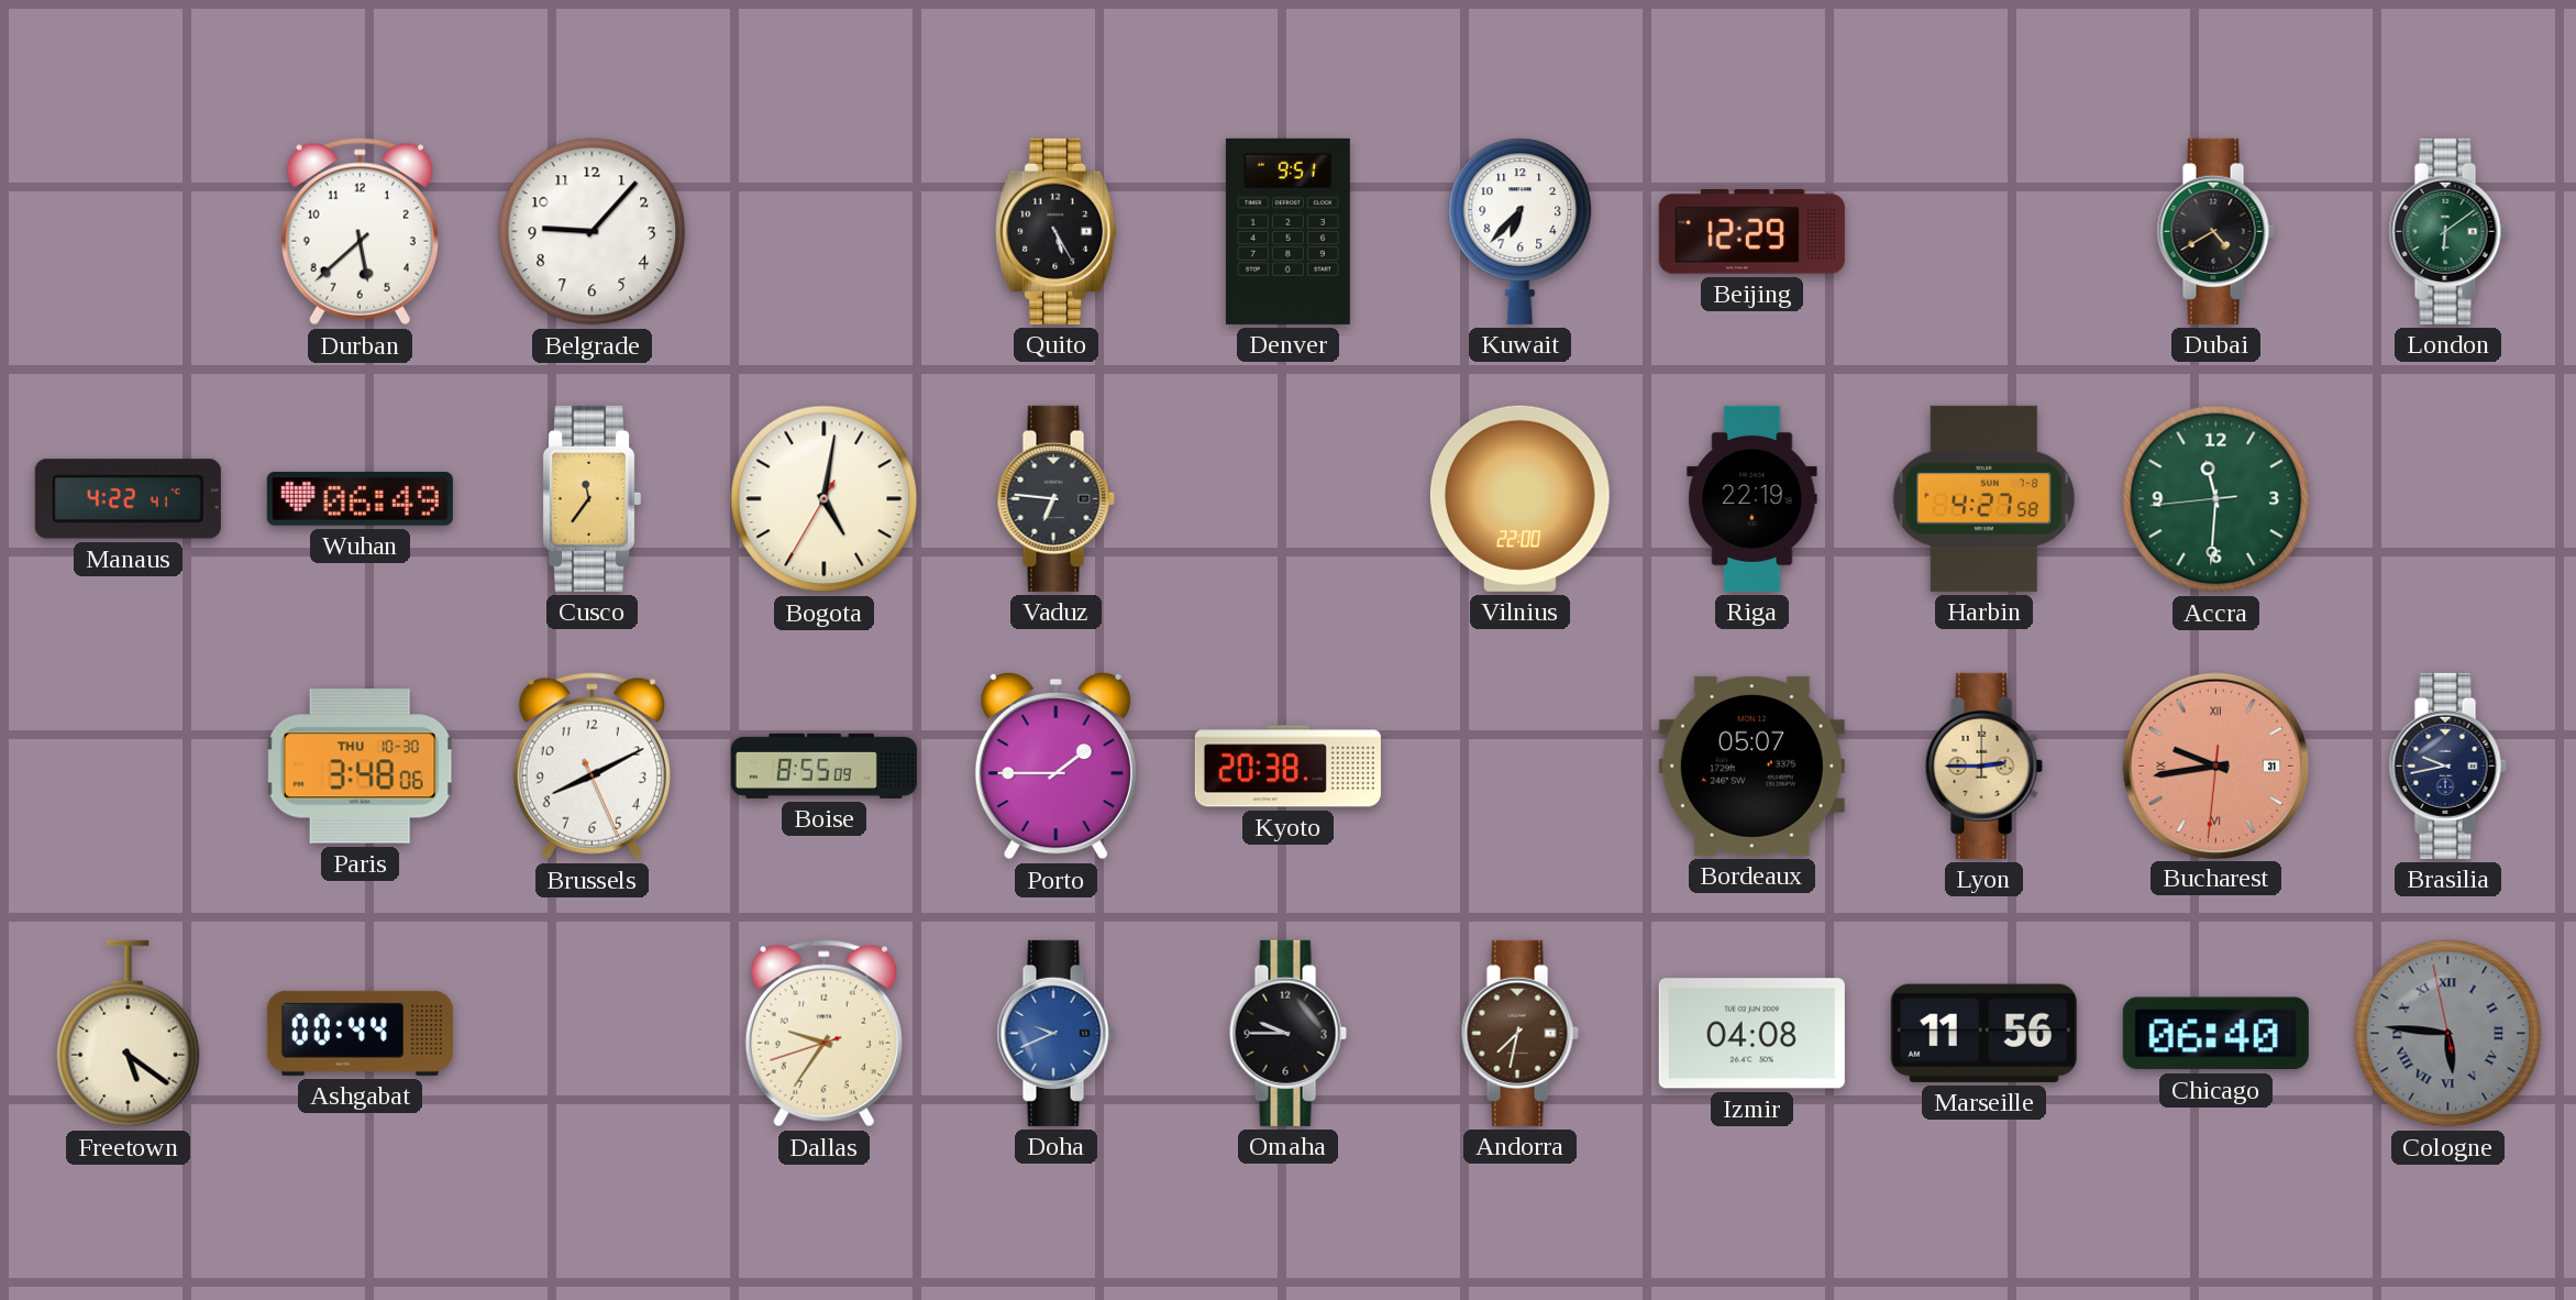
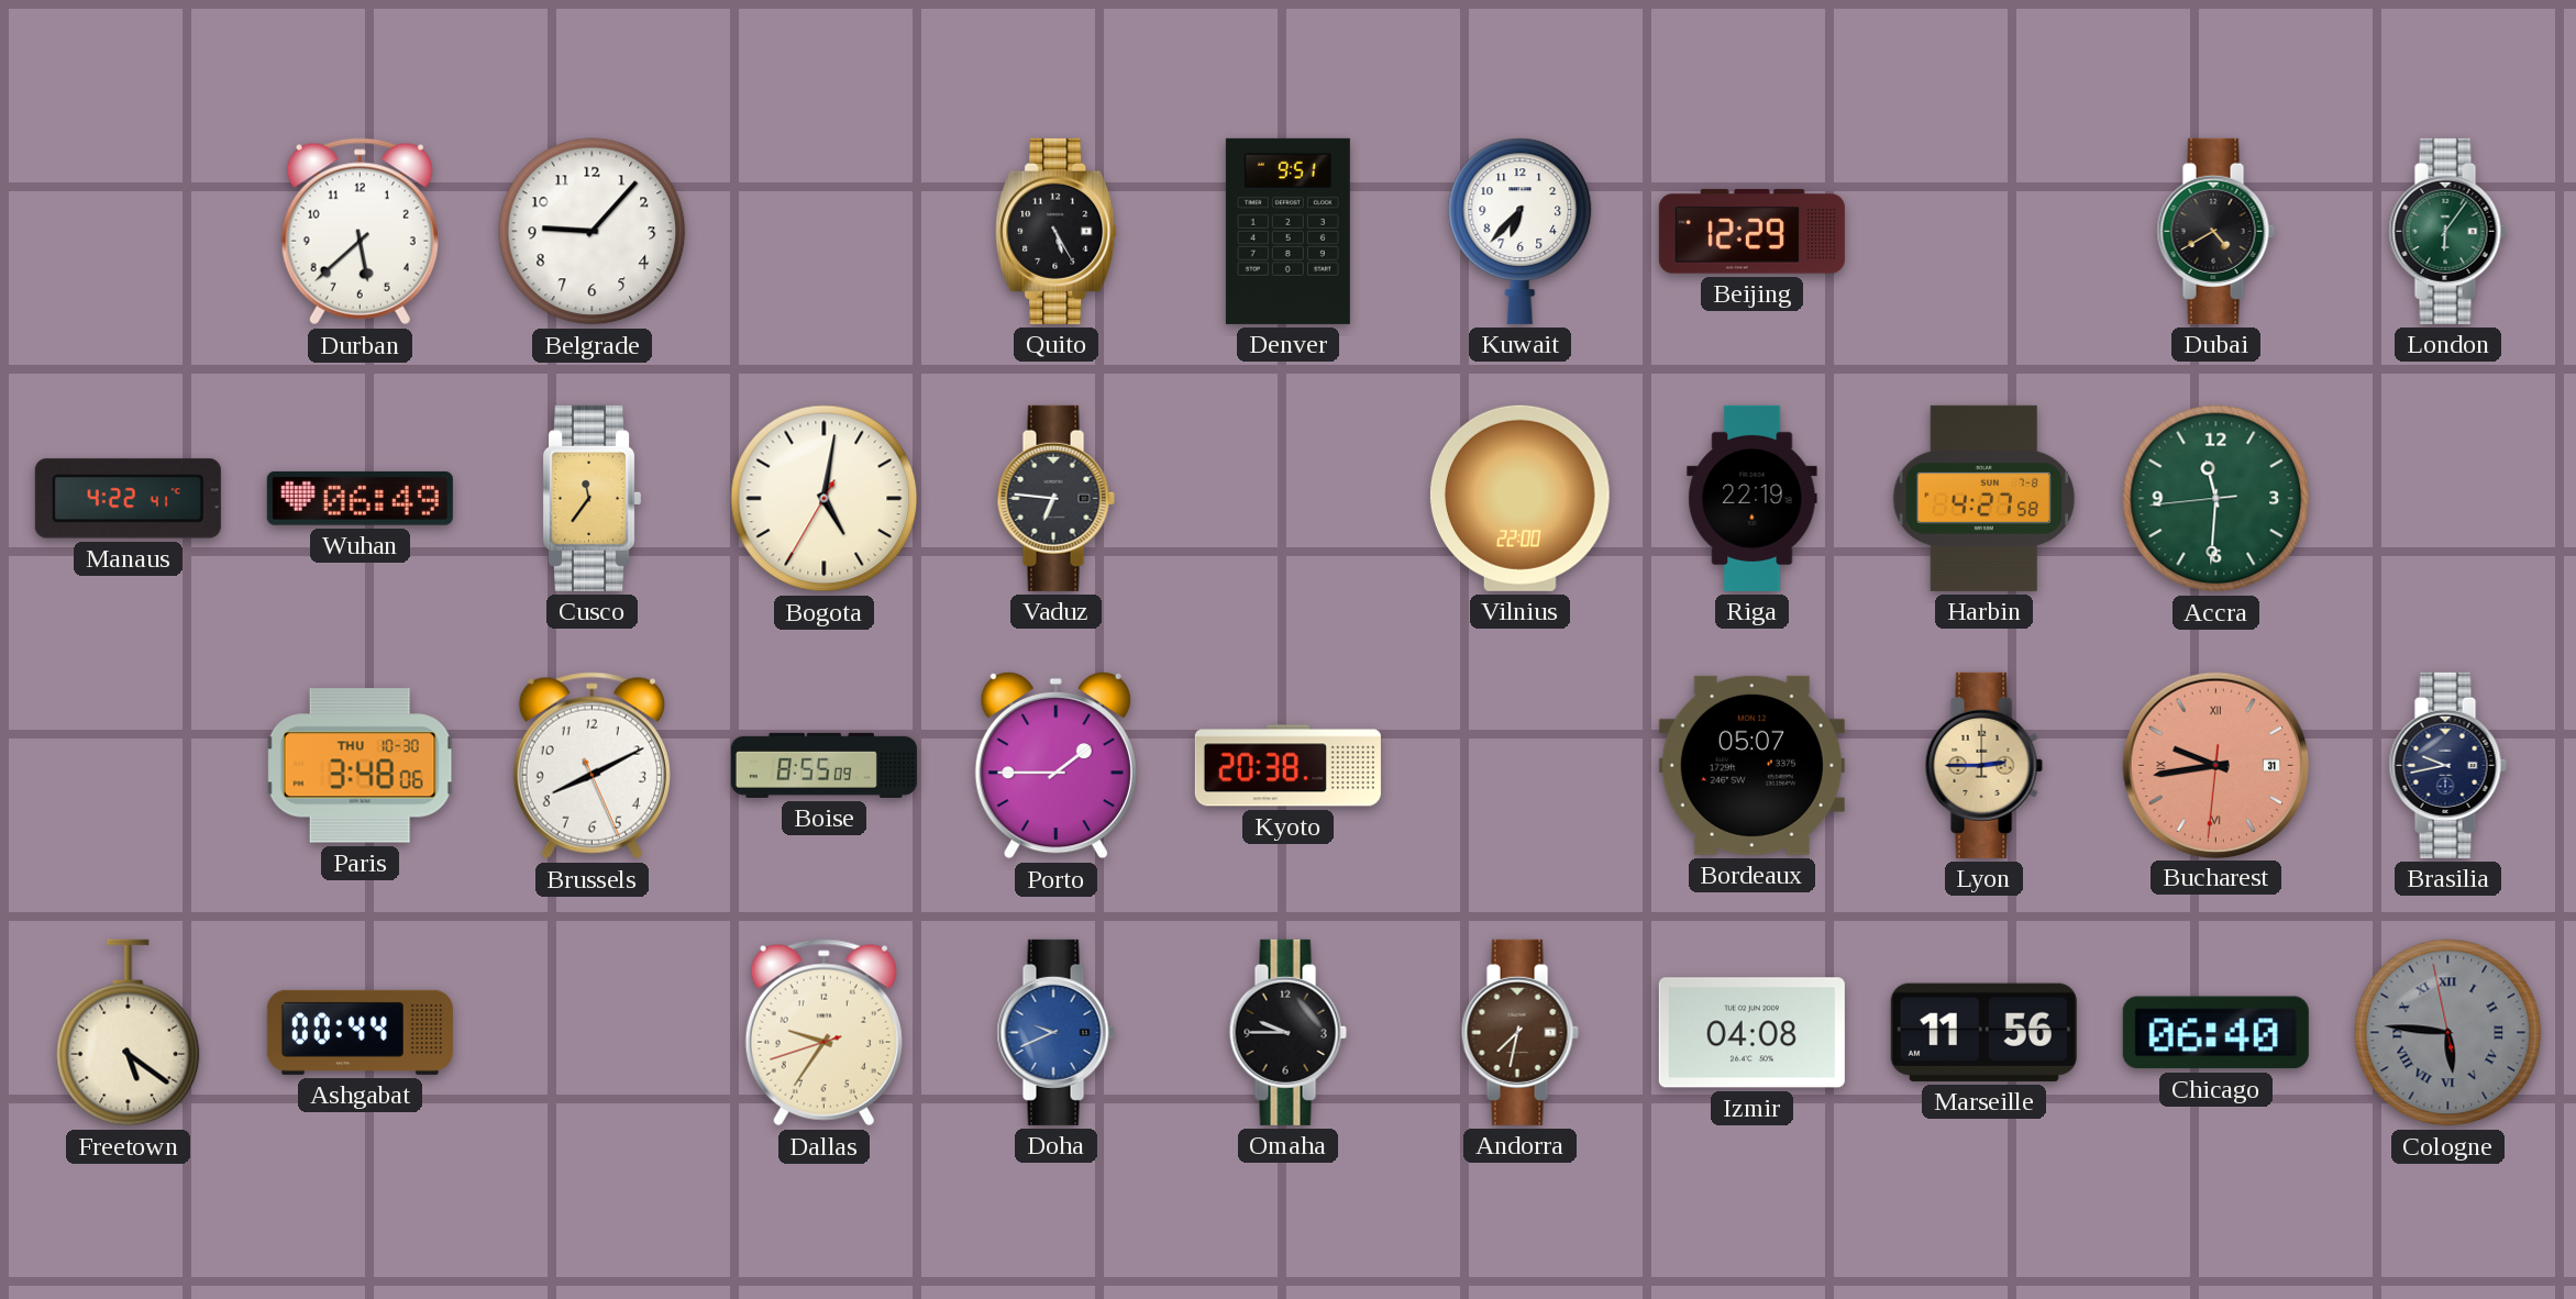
London: 6:09 -> 6:06 (2447, 231)
